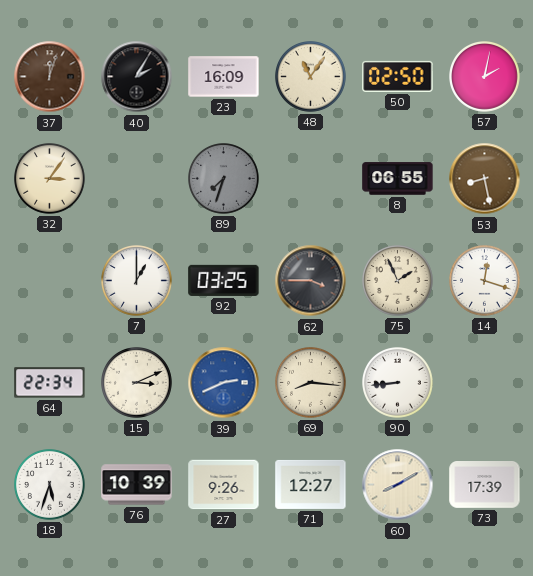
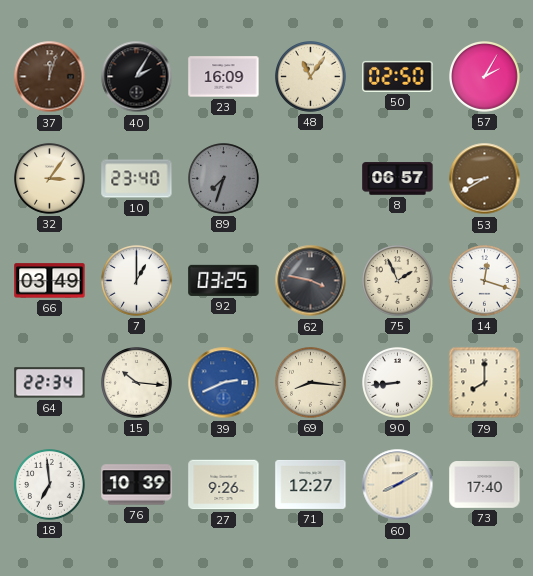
57: 2:02 -> 2:05 (485, 77)
10: none -> 23:40 (137, 179)
8: 06:55 -> 06:57 (398, 179)
53: 8:28 -> 8:40 (485, 179)
66: none -> 03:49 (50, 281)
62: 3:45 -> 3:47 (311, 281)
15: 3:11 -> 10:16 (137, 383)
79: none -> 8:00 (485, 383)
18: 5:33 -> 6:59 (50, 485)
73: 17:39 -> 17:40 (485, 485)
